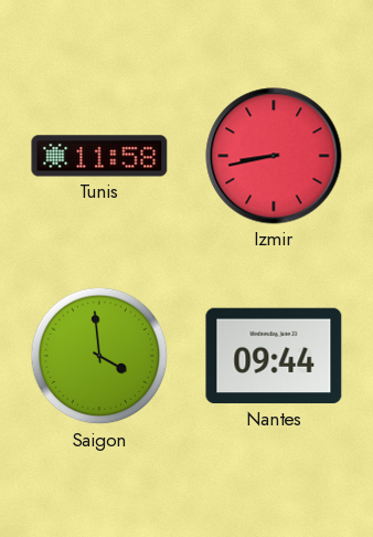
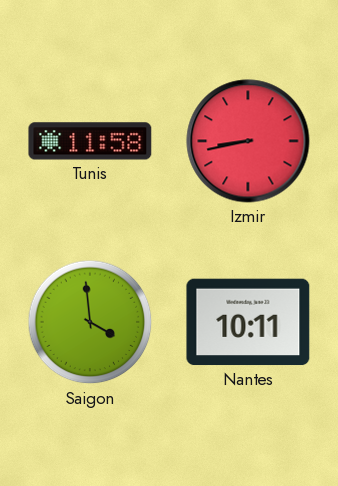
Nantes: 09:44 -> 10:11 (248, 322)
